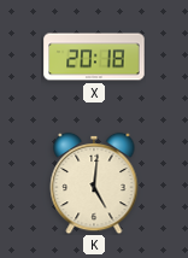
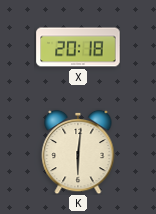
K: 5:01 -> 6:01 (78, 152)
